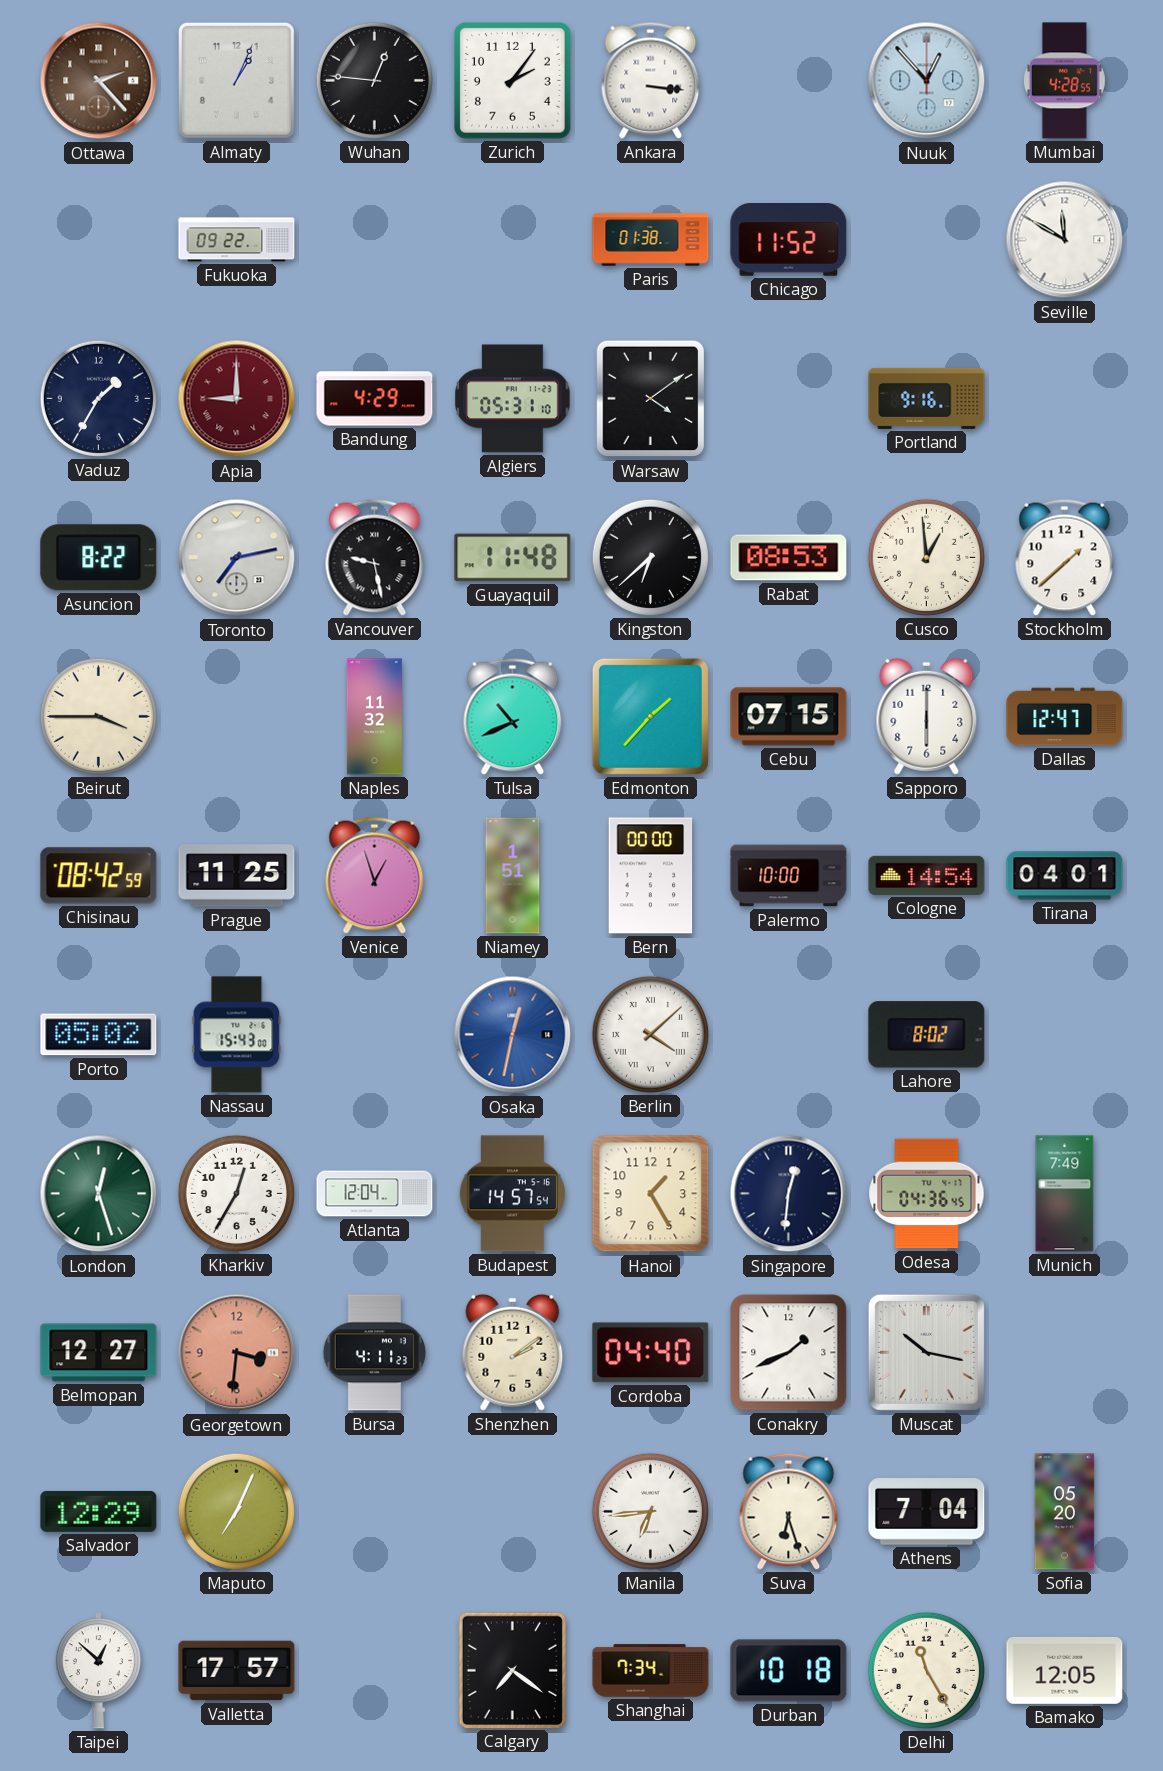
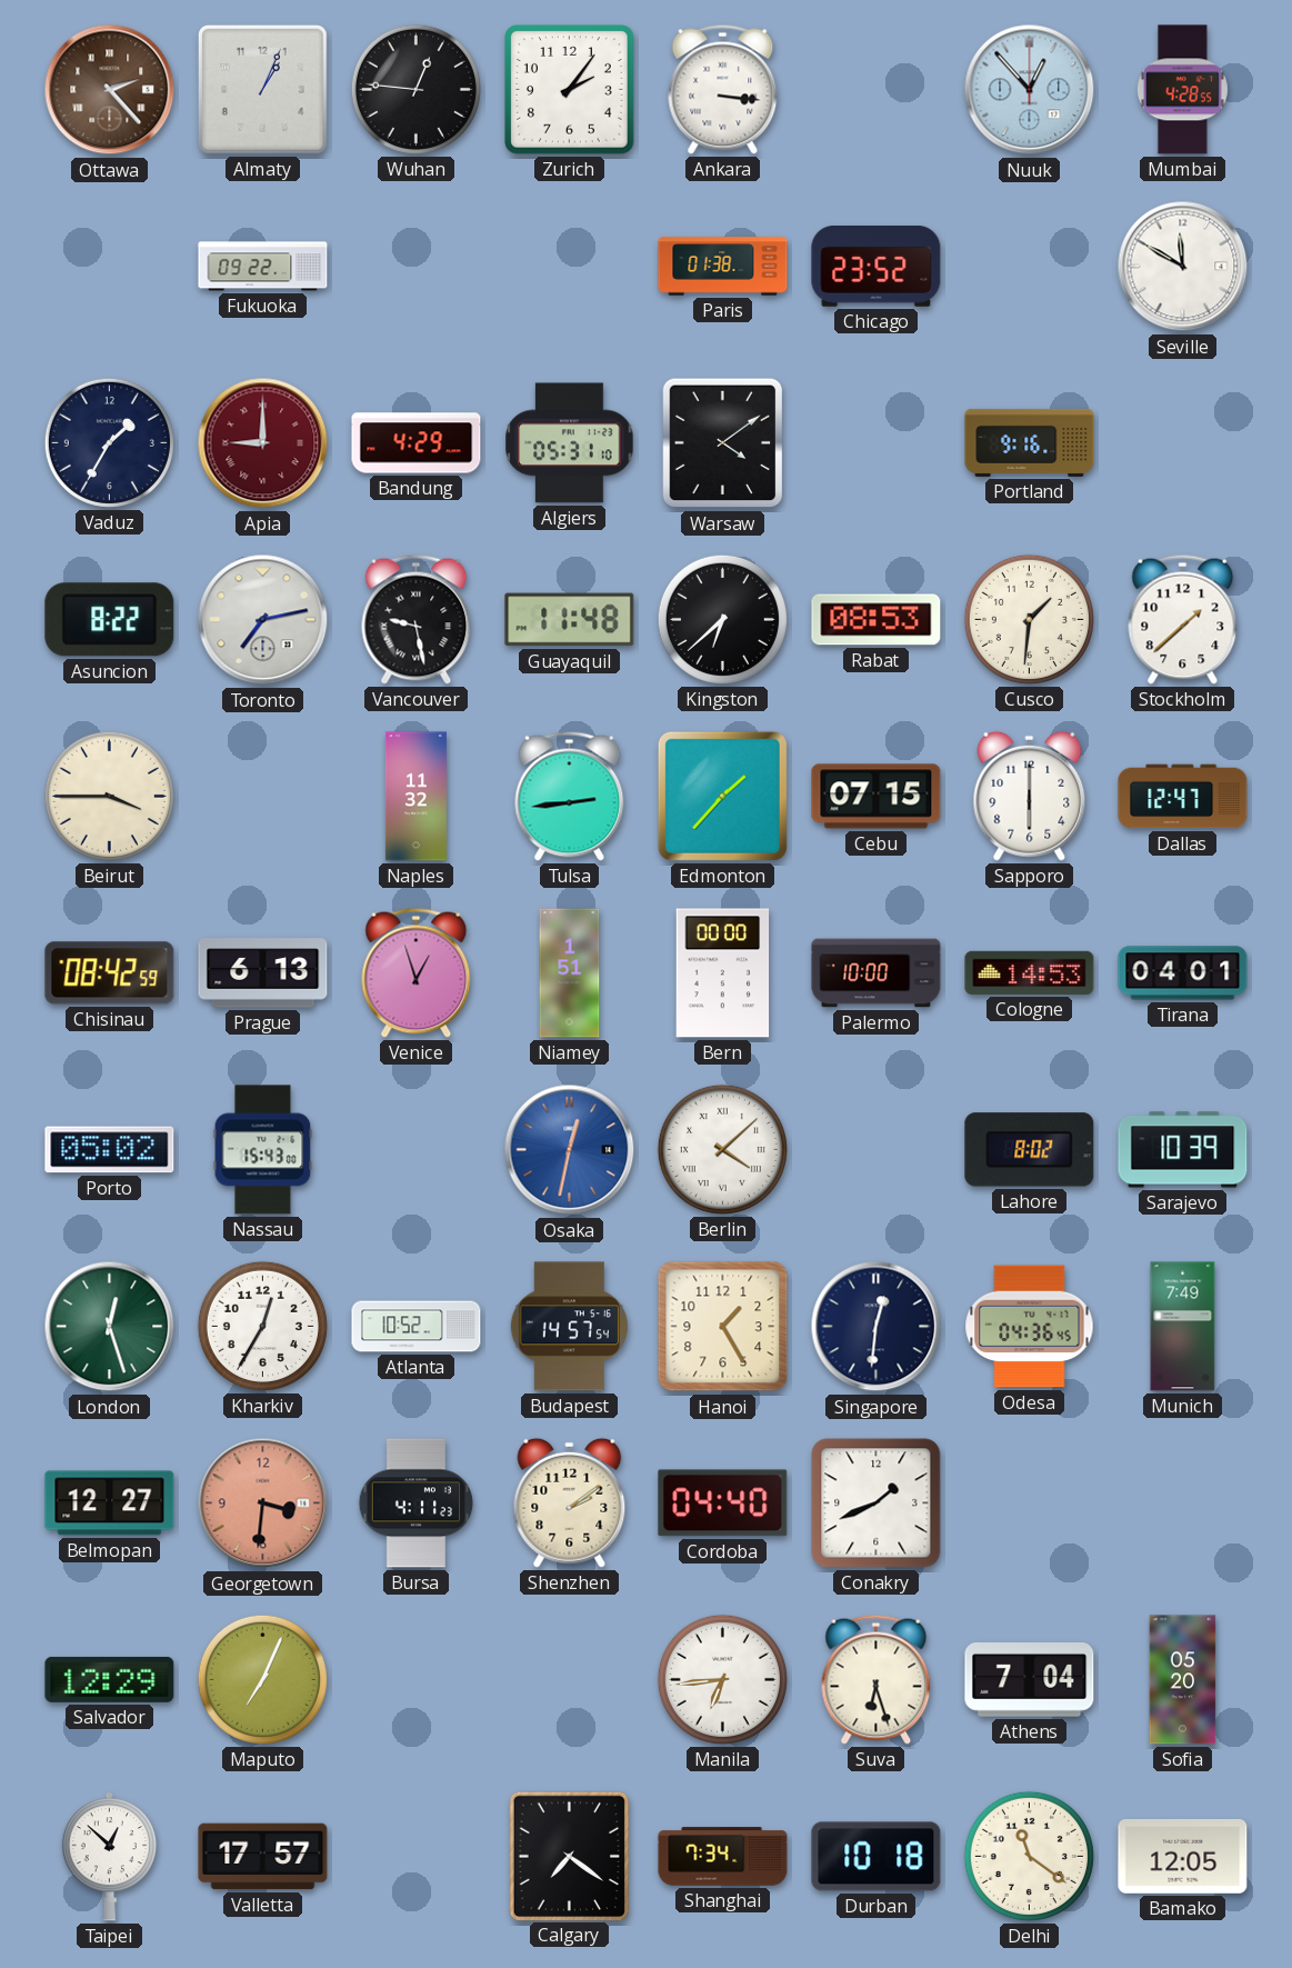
Chicago: 11:52 -> 23:52 (877, 267)
Cusco: 12:59 -> 1:31 (1029, 619)
Tulsa: 10:41 -> 2:44 (570, 796)
Prague: 11:25 -> 6:13 (263, 973)
Cologne: 14:54 -> 14:53 (1030, 972)
Sarajevo: none -> 10:39 (1183, 1150)
Atlanta: 12:04 -> 10:52 (417, 1327)
Muscat: 10:17 -> none (926, 1352)
Delhi: 11:25 -> 11:21 (1029, 1856)
